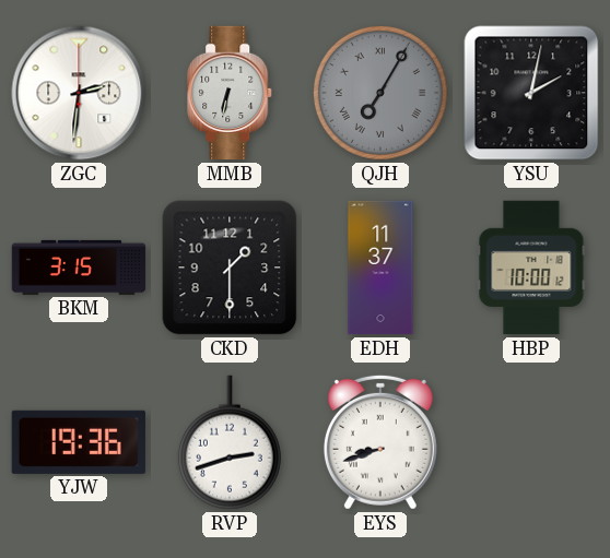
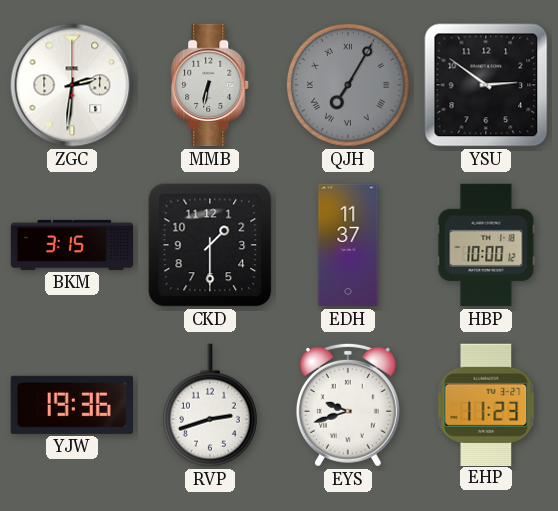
YSU: 2:02 -> 2:51 (486, 85)
EYS: 8:42 -> 9:42 (348, 405)
EHP: none -> 11:23 (486, 404)
